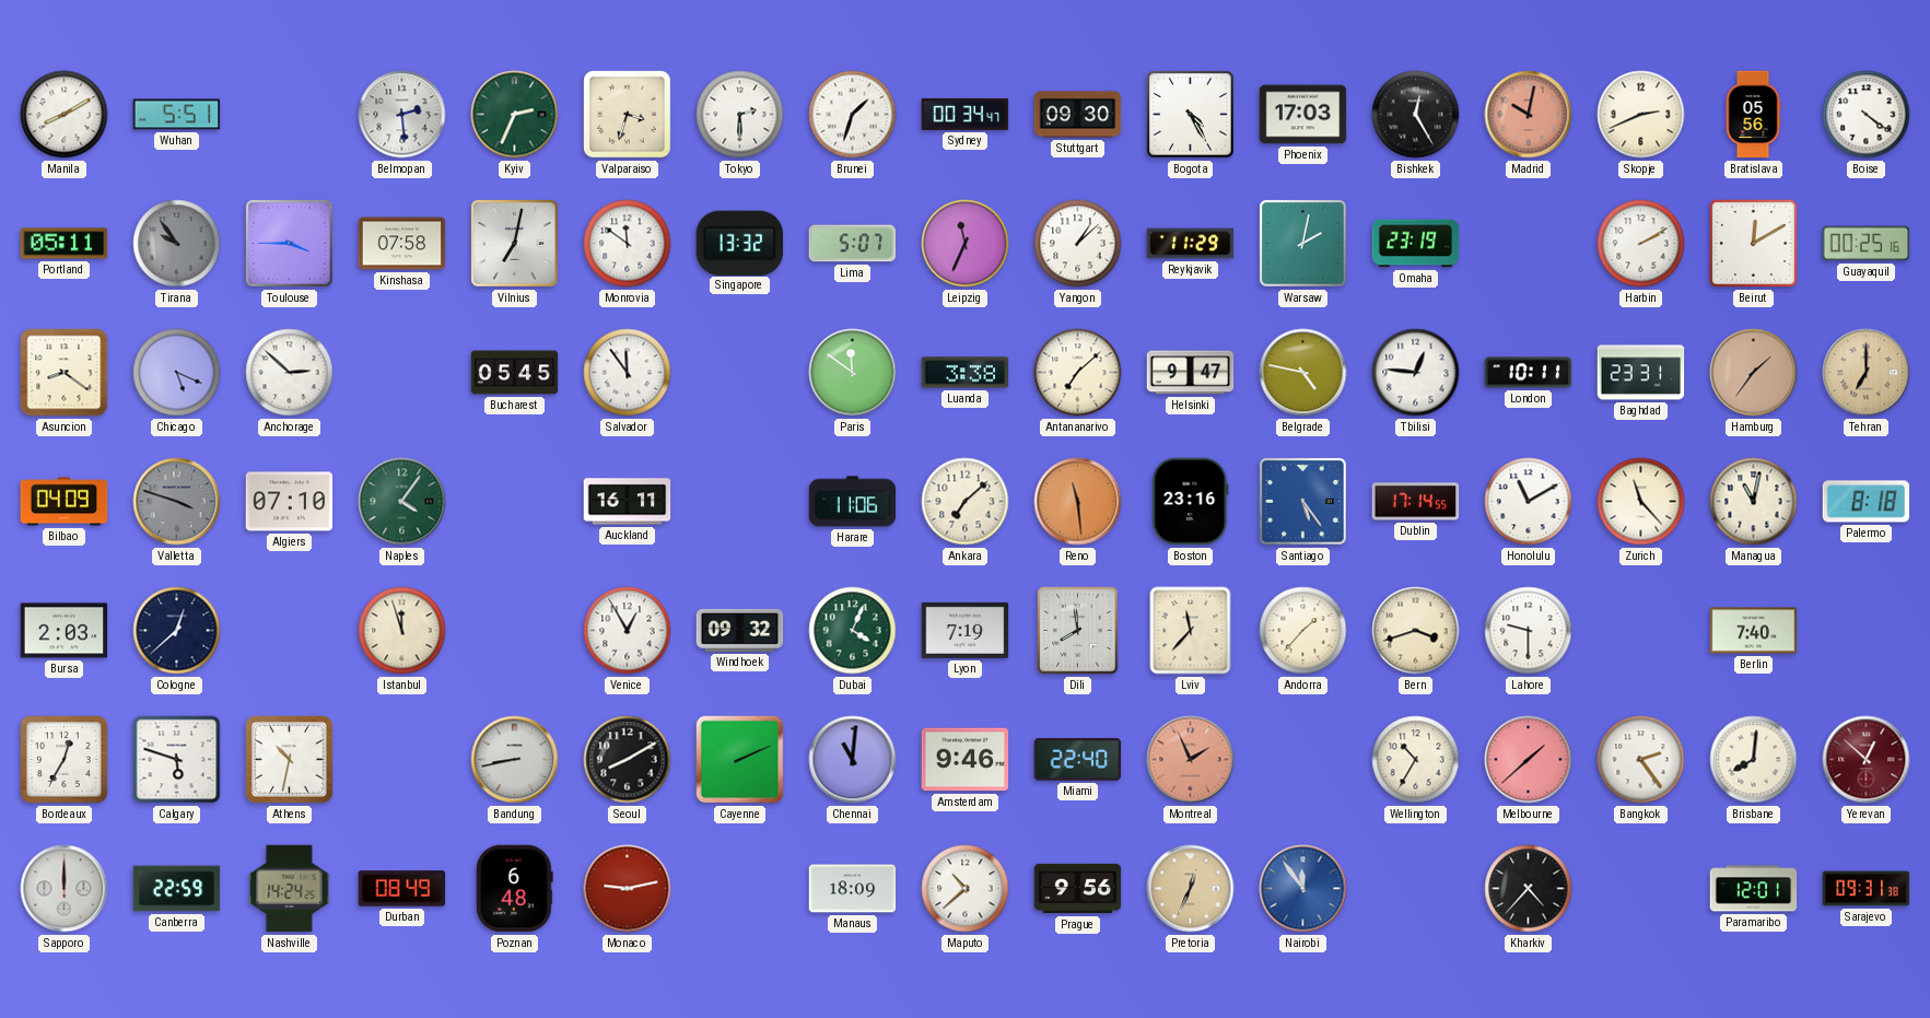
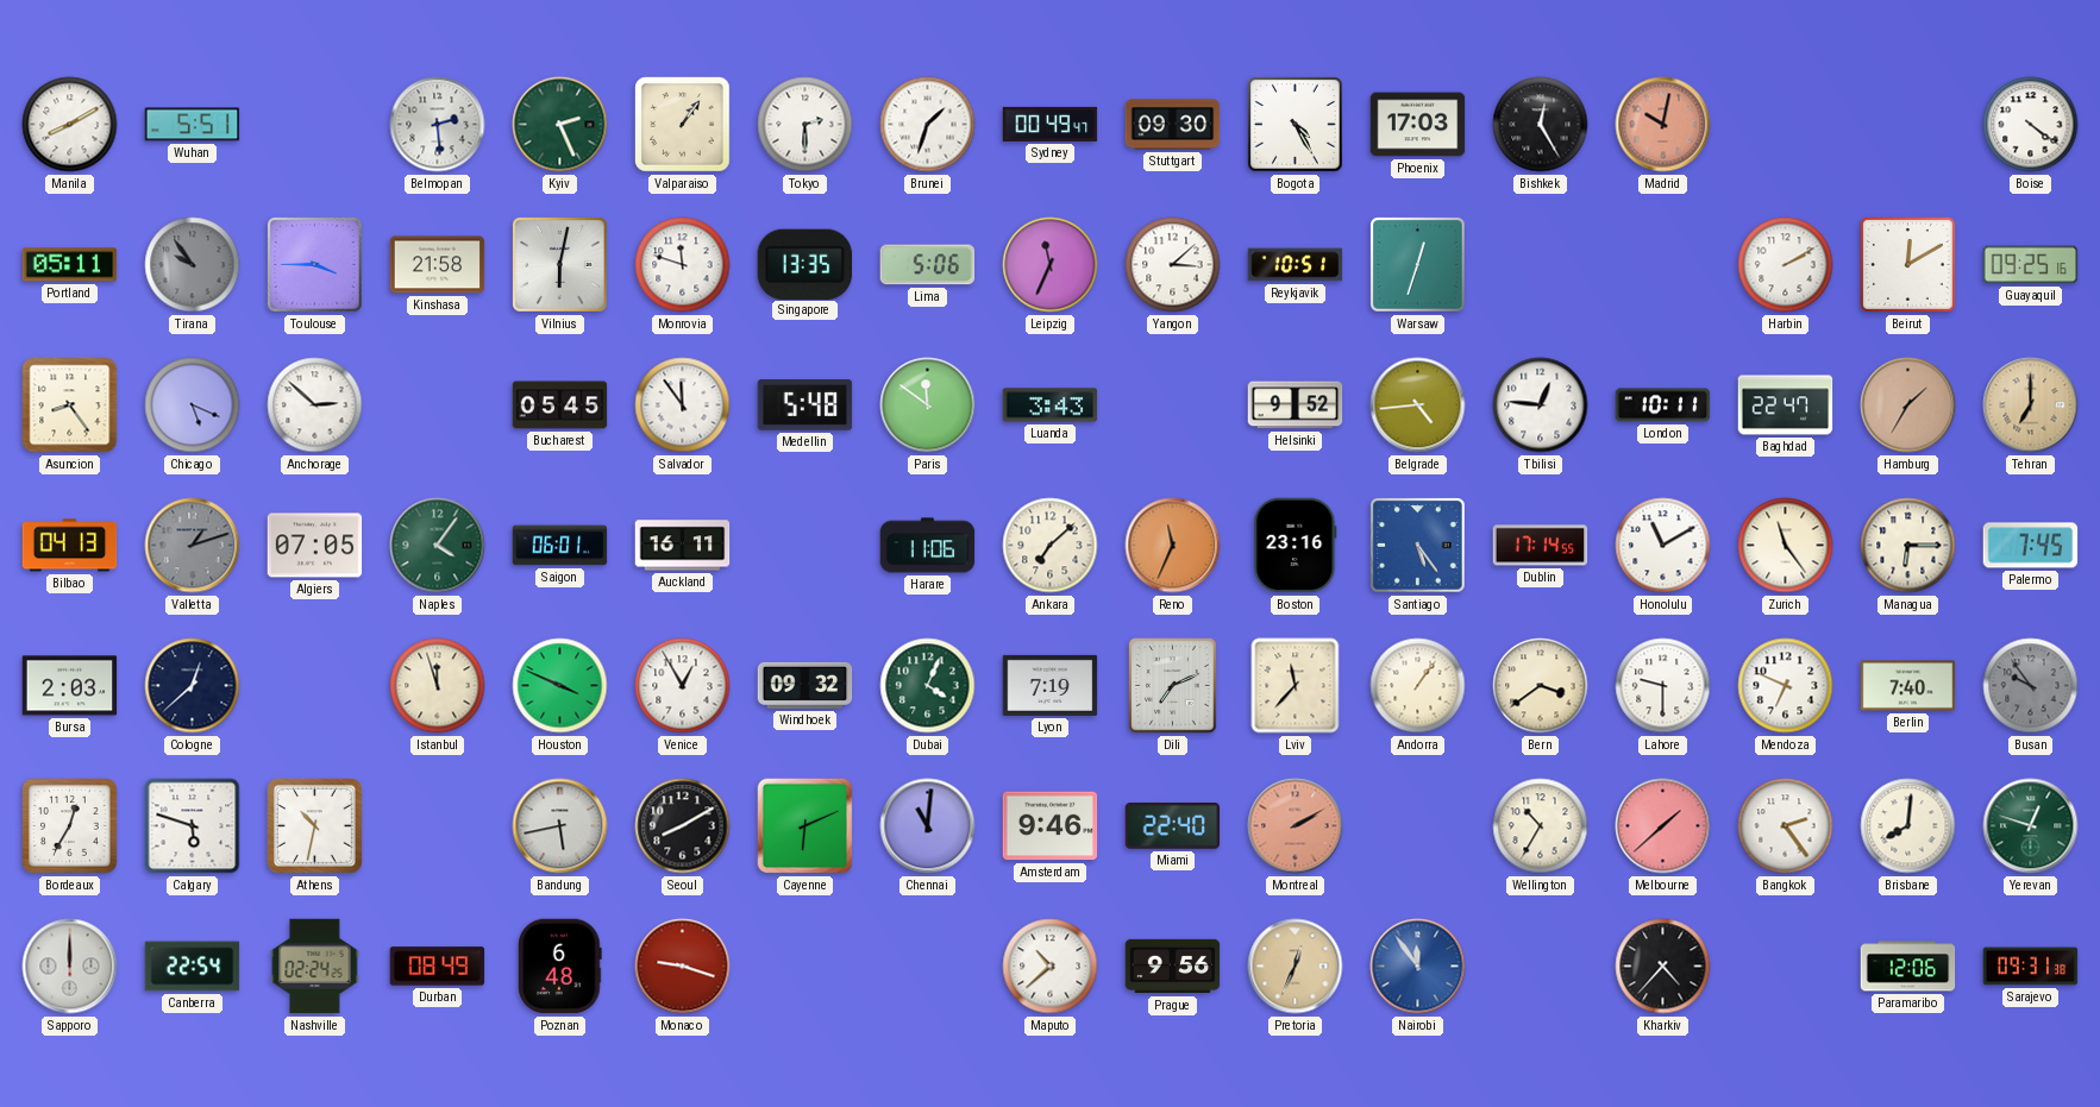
Kyiv: 2:34 -> 2:26 (560, 125)
Valparaiso: 3:33 -> 1:06 (683, 125)
Sydney: 00:34 -> 00:49 (1051, 124)
Skopje: 2:41 -> none (1641, 115)
Bratislava: 05:56 -> none (1753, 115)
Kinshasa: 07:58 -> 21:58 (438, 265)
Vilnius: 7:02 -> 6:02 (560, 265)
Monrovia: 11:51 -> 11:48 (683, 265)
Singapore: 13:32 -> 13:35 (804, 264)
Lima: 5:07 -> 5:06 (928, 265)
Yangon: 1:08 -> 3:08 (1173, 265)
Reykjavik: 11:29 -> 10:51 (1296, 265)
Warsaw: 2:02 -> 12:33 (1418, 265)
Omaha: 23:19 -> none (1416, 244)
Guayaquil: 00:25 -> 09:25 (2031, 265)
Asuncion: 8:21 -> 8:24 (70, 405)
Medellin: none -> 5:48 (805, 405)
Luanda: 3:38 -> 3:43 (1051, 405)
Antananarivo: 7:08 -> none (1078, 373)
Helsinki: 9:47 -> 9:52 (1296, 405)
Belgrade: 4:47 -> 4:44 (1418, 405)
Baghdad: 23:31 -> 22:47 (1786, 405)
Hamburg: 1:36 -> 1:35 (1908, 405)
Bilbao: 04:09 -> 04:13 (70, 546)
Valletta: 3:48 -> 1:12 (193, 546)
Algiers: 07:10 -> 07:05 (315, 546)
Saigon: none -> 06:01 (560, 546)
Reno: 11:29 -> 11:34 (1173, 546)
Zurich: 11:23 -> 11:24 (1786, 546)
Managua: 11:02 -> 6:15 (1908, 546)
Palermo: 8:18 -> 7:45 (2031, 546)
Houston: none -> 3:49 (560, 686)
Dili: 7:59 -> 7:11 (1173, 686)
Andorra: 1:37 -> 1:06 (1418, 686)
Bern: 3:42 -> 3:39 (1541, 686)
Mendoza: none -> 6:49 (1786, 686)
Busan: none -> 9:54 (2031, 686)
Bandung: 8:43 -> 5:43 (560, 826)
Cayenne: 2:11 -> 6:11 (805, 826)
Montreal: 1:56 -> 2:10 (1296, 826)
Yerevan: 12:52 -> 12:48 (2031, 826)
Yerevan dial: burgundy -> green (2031, 826)
Canberra: 22:59 -> 22:54 (193, 967)
Nashville: 14:24 -> 02:24 (315, 967)
Monaco: 9:13 -> 9:18 (683, 967)
Manaus: 18:09 -> none (853, 889)
Paramaribo: 12:01 -> 12:06 (1908, 967)
